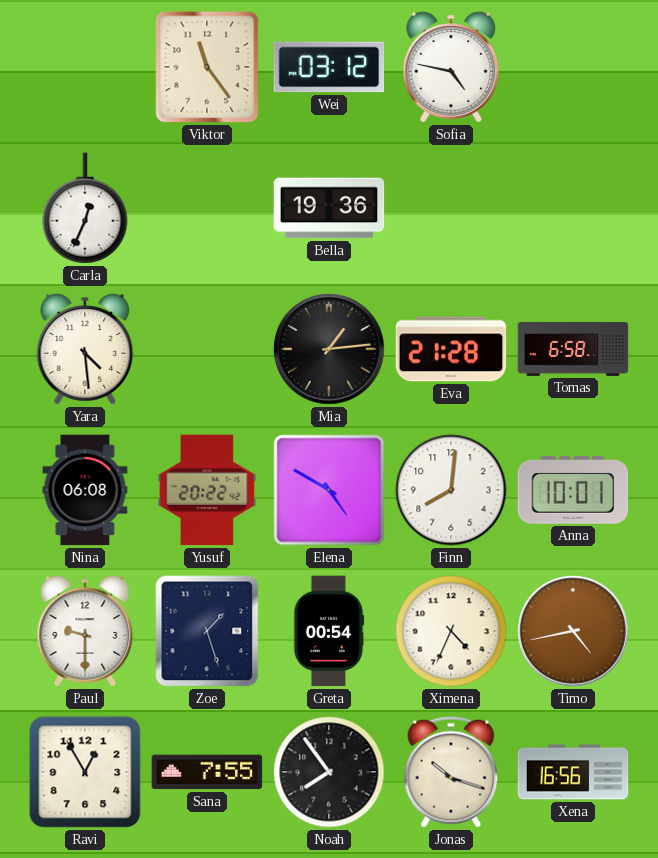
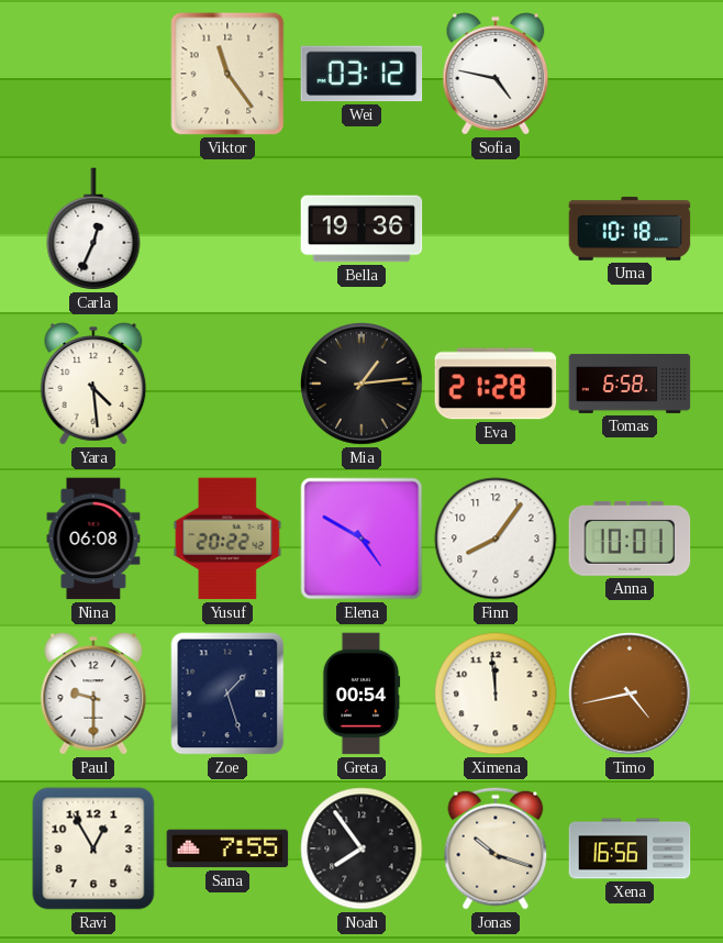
Uma: none -> 10:18 (630, 229)
Finn: 8:01 -> 8:06 (496, 539)
Ximena: 4:34 -> 11:59 (496, 694)
